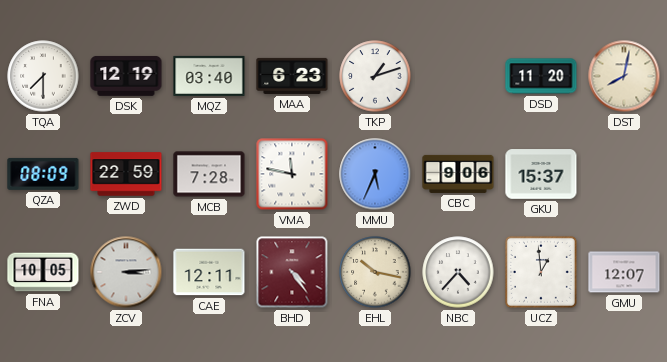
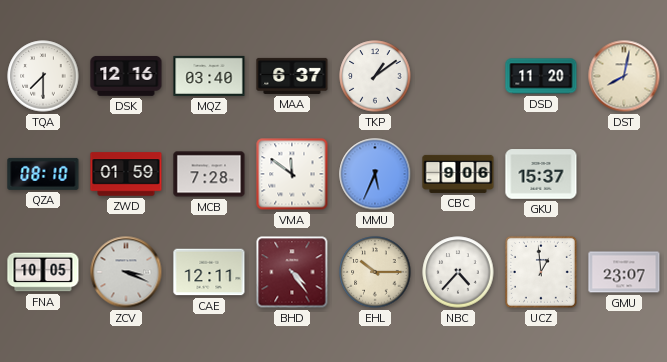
DSK: 12:19 -> 12:16 (126, 76)
MAA: 6:23 -> 6:37 (292, 76)
TKP: 1:12 -> 1:09 (375, 76)
QZA: 08:09 -> 08:10 (43, 174)
ZWD: 22:59 -> 01:59 (126, 174)
VMA: 11:47 -> 11:51 (292, 174)
ZCV: 3:14 -> 3:19 (126, 272)
EHL: 10:17 -> 10:15 (375, 272)
GMU: 12:07 -> 23:07 (624, 272)
